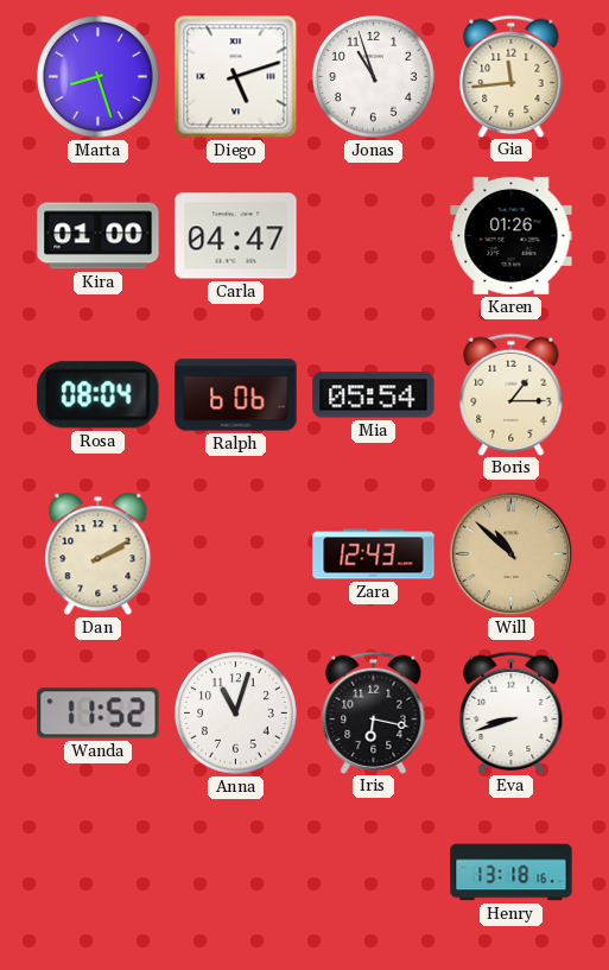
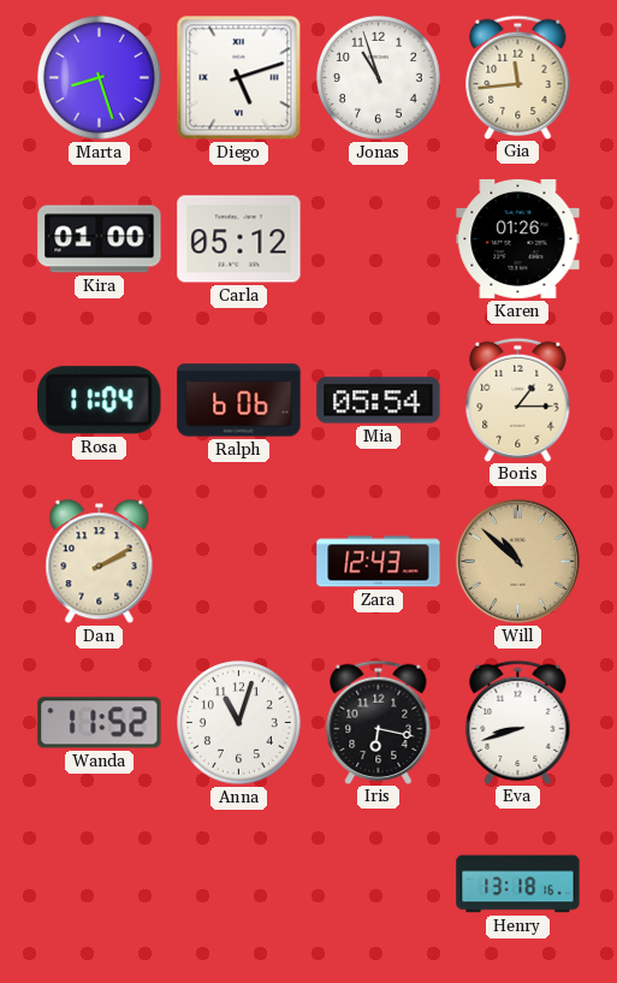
Carla: 04:47 -> 05:12 (239, 239)
Rosa: 08:04 -> 11:04 (100, 401)
